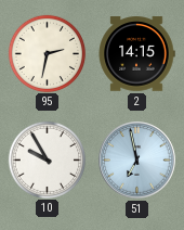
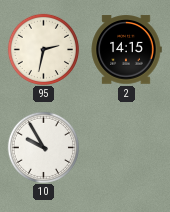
51: 6:58 -> none (137, 161)
